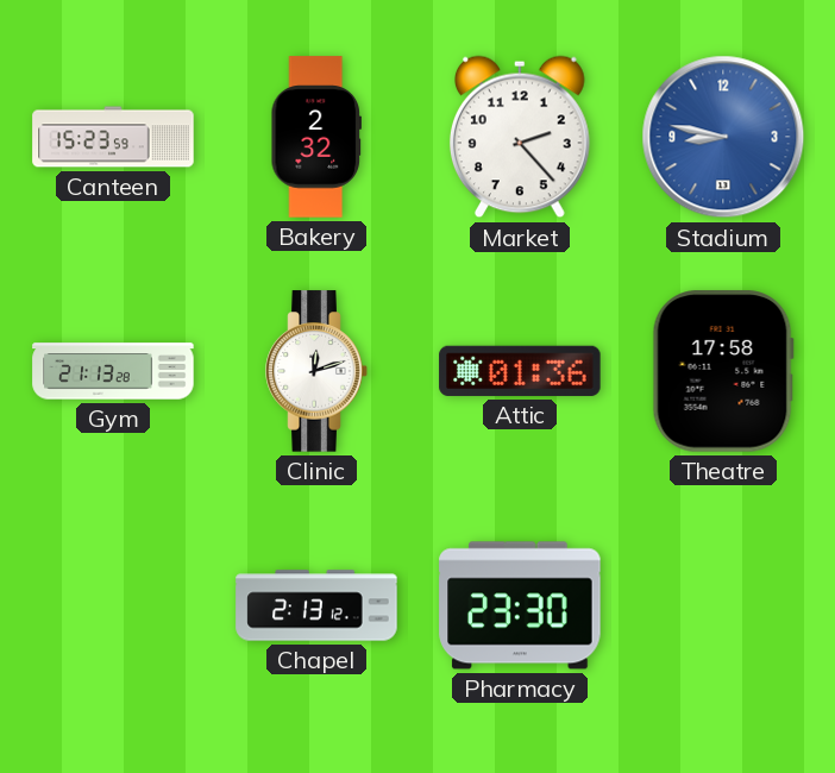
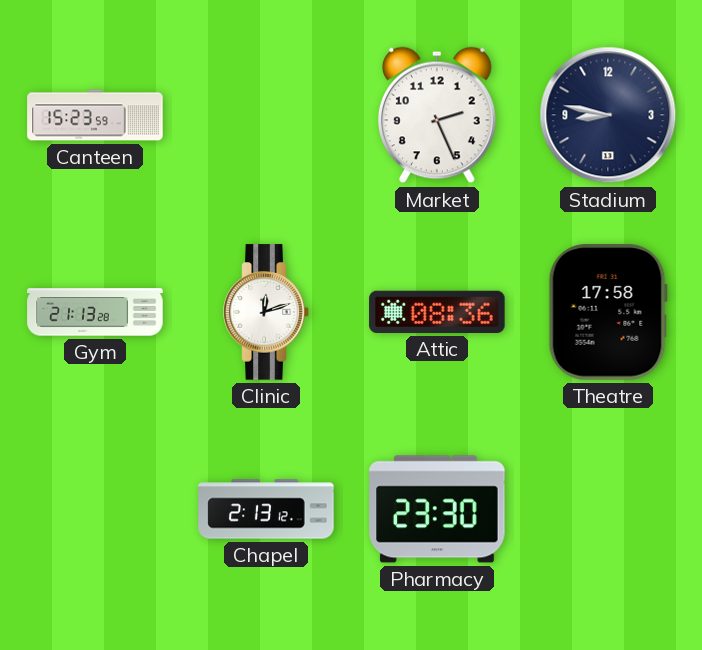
Bakery: 2:32 -> none (315, 137)
Market: 2:23 -> 2:26 (437, 115)
Stadium dial: blue -> navy (608, 115)
Attic: 01:36 -> 08:36 (437, 312)
